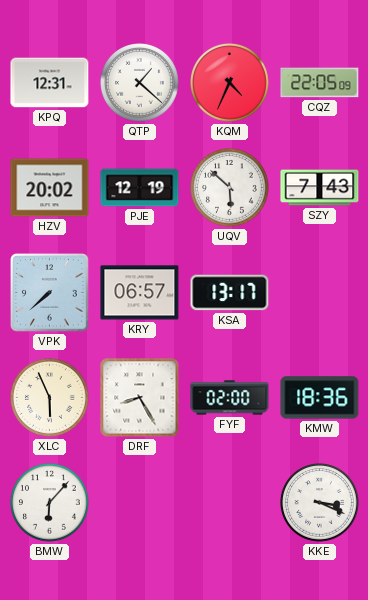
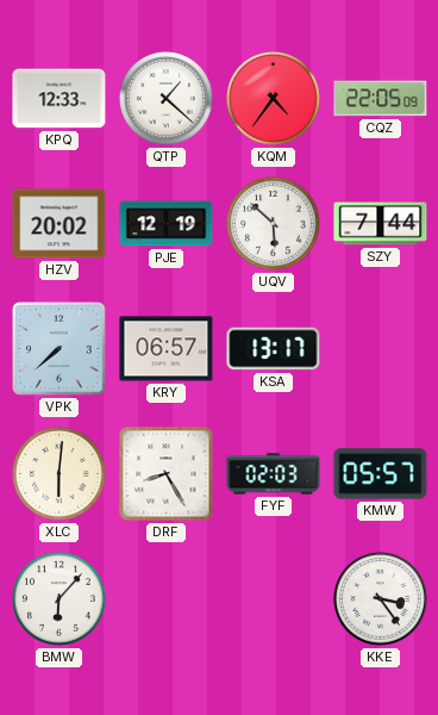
KPQ: 12:31 -> 12:33 (60, 99)
KQM: 4:34 -> 4:36 (274, 99)
SZY: 7:43 -> 7:44 (381, 224)
XLC: 5:56 -> 6:01 (60, 474)
FYF: 02:00 -> 02:03 (274, 474)
KMW: 18:36 -> 05:57 (381, 474)
KKE: 3:19 -> 3:24 (381, 599)
